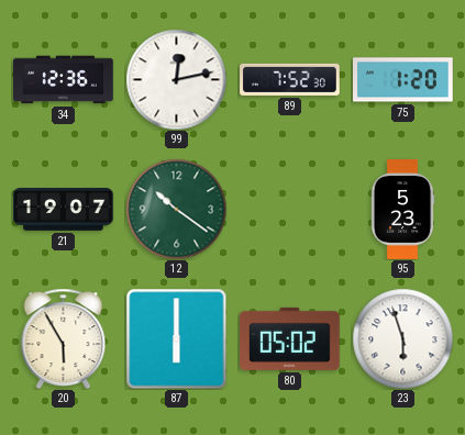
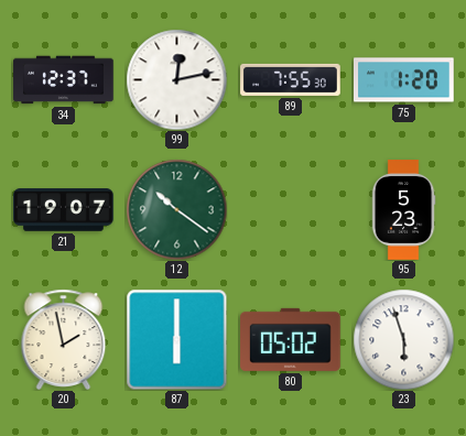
34: 12:36 -> 12:37 (64, 80)
89: 7:52 -> 7:55 (291, 79)
20: 5:55 -> 1:58 (64, 339)
